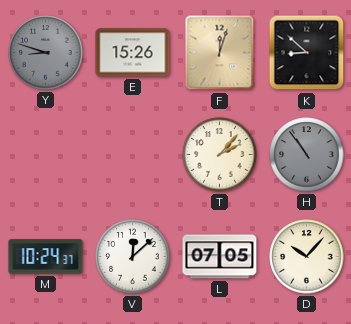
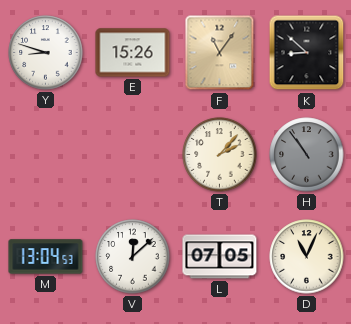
Y dial: grey -> white (46, 53)
F: 12:03 -> 11:06 (220, 53)
M: 10:24 -> 13:04 (46, 257)
D: 10:07 -> 11:04 (307, 257)
